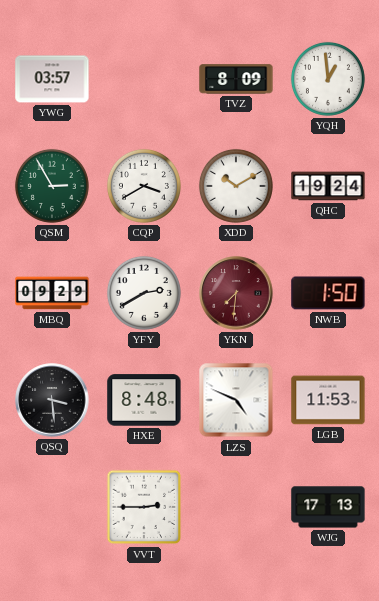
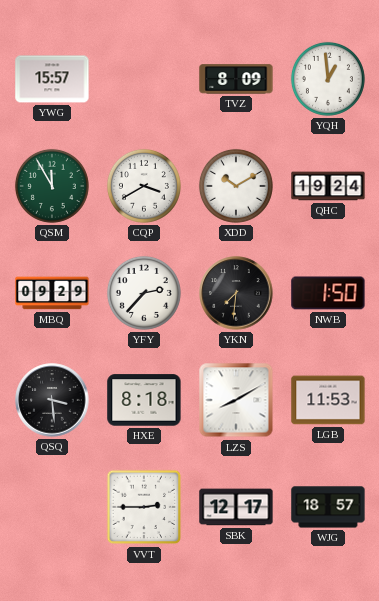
YWG: 03:57 -> 15:57 (52, 79)
QSM: 2:55 -> 11:55 (52, 186)
YFY: 2:40 -> 2:37 (144, 293)
YKN dial: burgundy -> black (236, 293)
HXE: 8:48 -> 8:18 (144, 400)
LZS: 4:49 -> 8:10 (236, 400)
SBK: none -> 12:17 (236, 507)
WJG: 17:13 -> 18:57 (328, 507)
